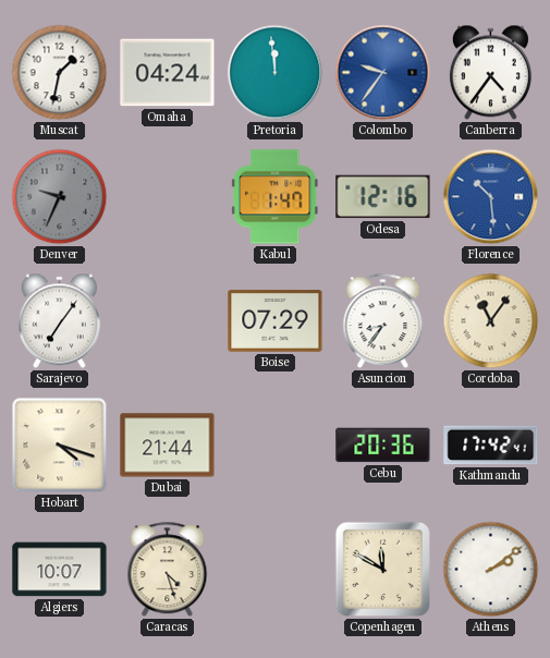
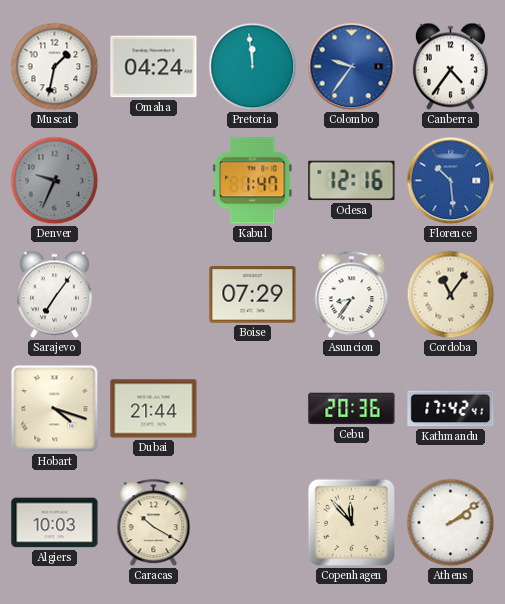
Algiers: 10:07 -> 10:03 (55, 523)
Caracas: 4:27 -> 10:20 (154, 523)
Copenhagen: 11:50 -> 11:53 (351, 522)
